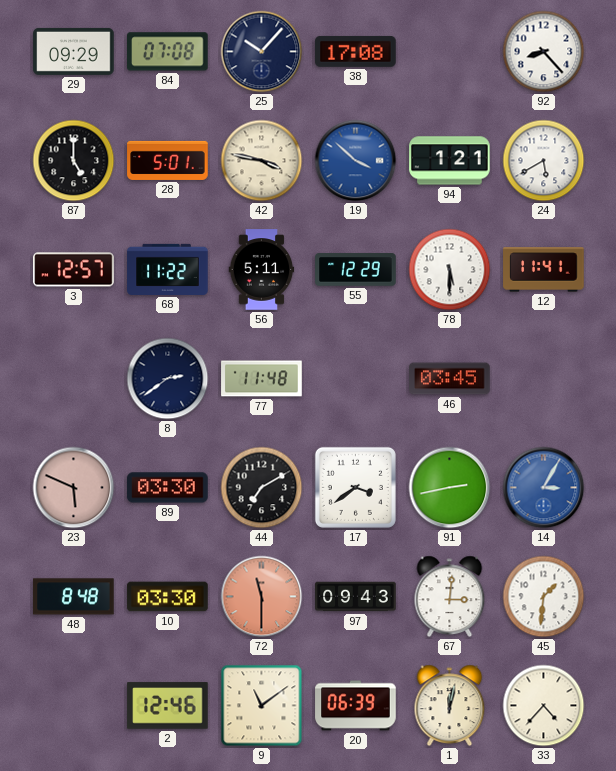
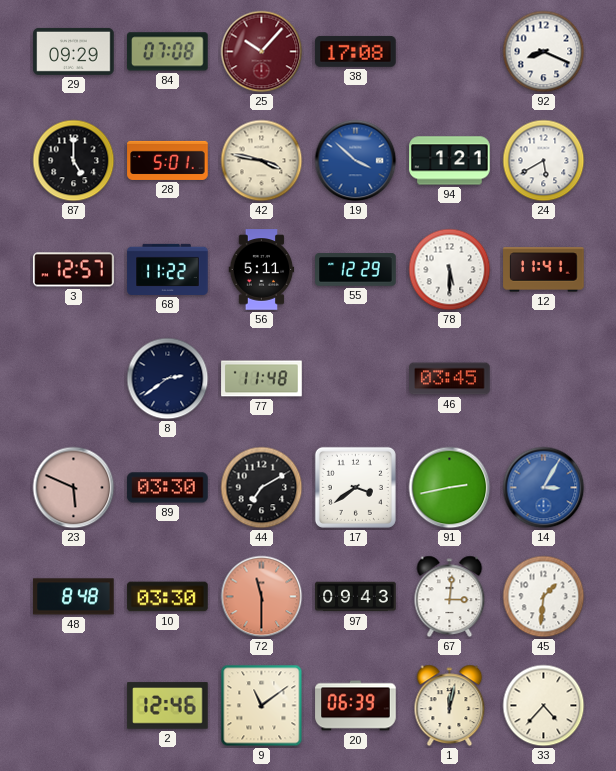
25 dial: navy -> burgundy (262, 52)
92: 8:23 -> 8:19 (544, 52)
